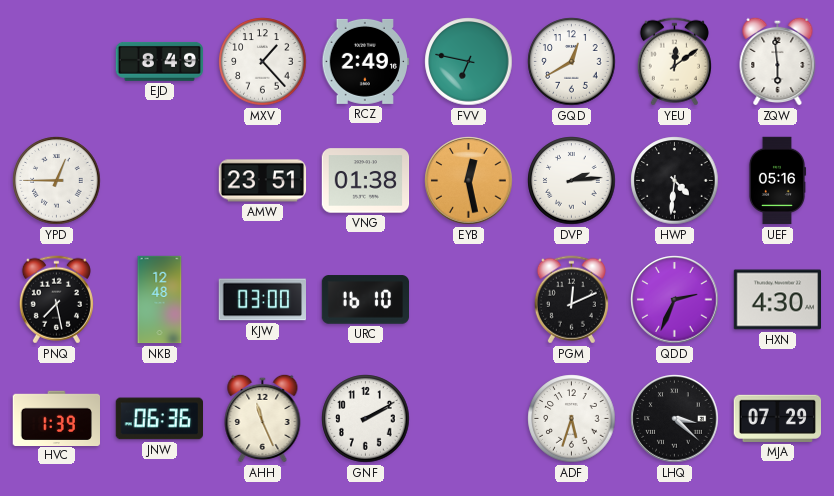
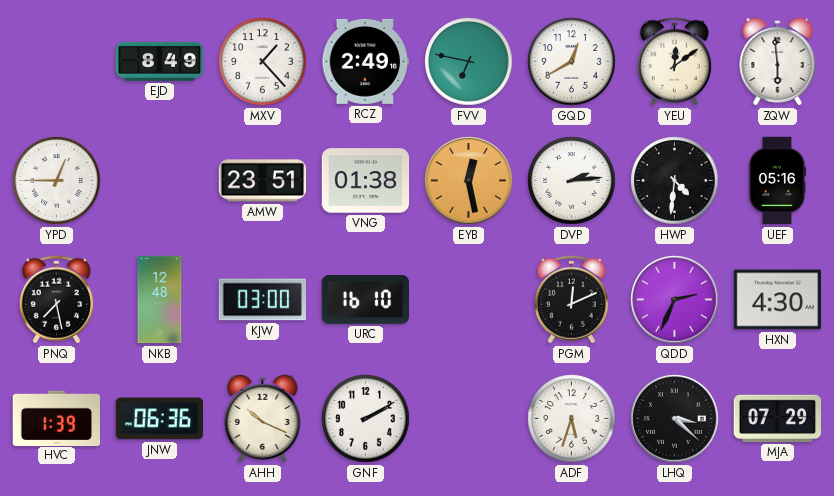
AHH: 11:26 -> 10:19 (263, 418)
